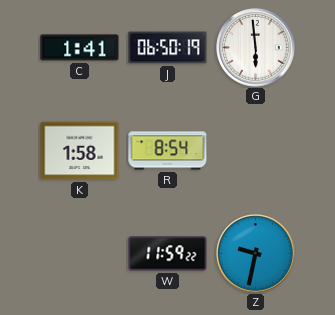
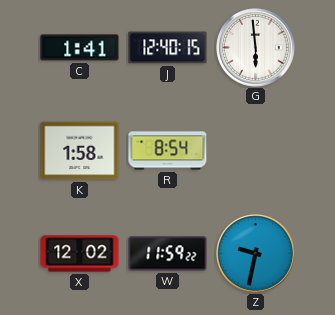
J: 06:50 -> 12:40 (168, 48)
X: none -> 12:02 (80, 254)
